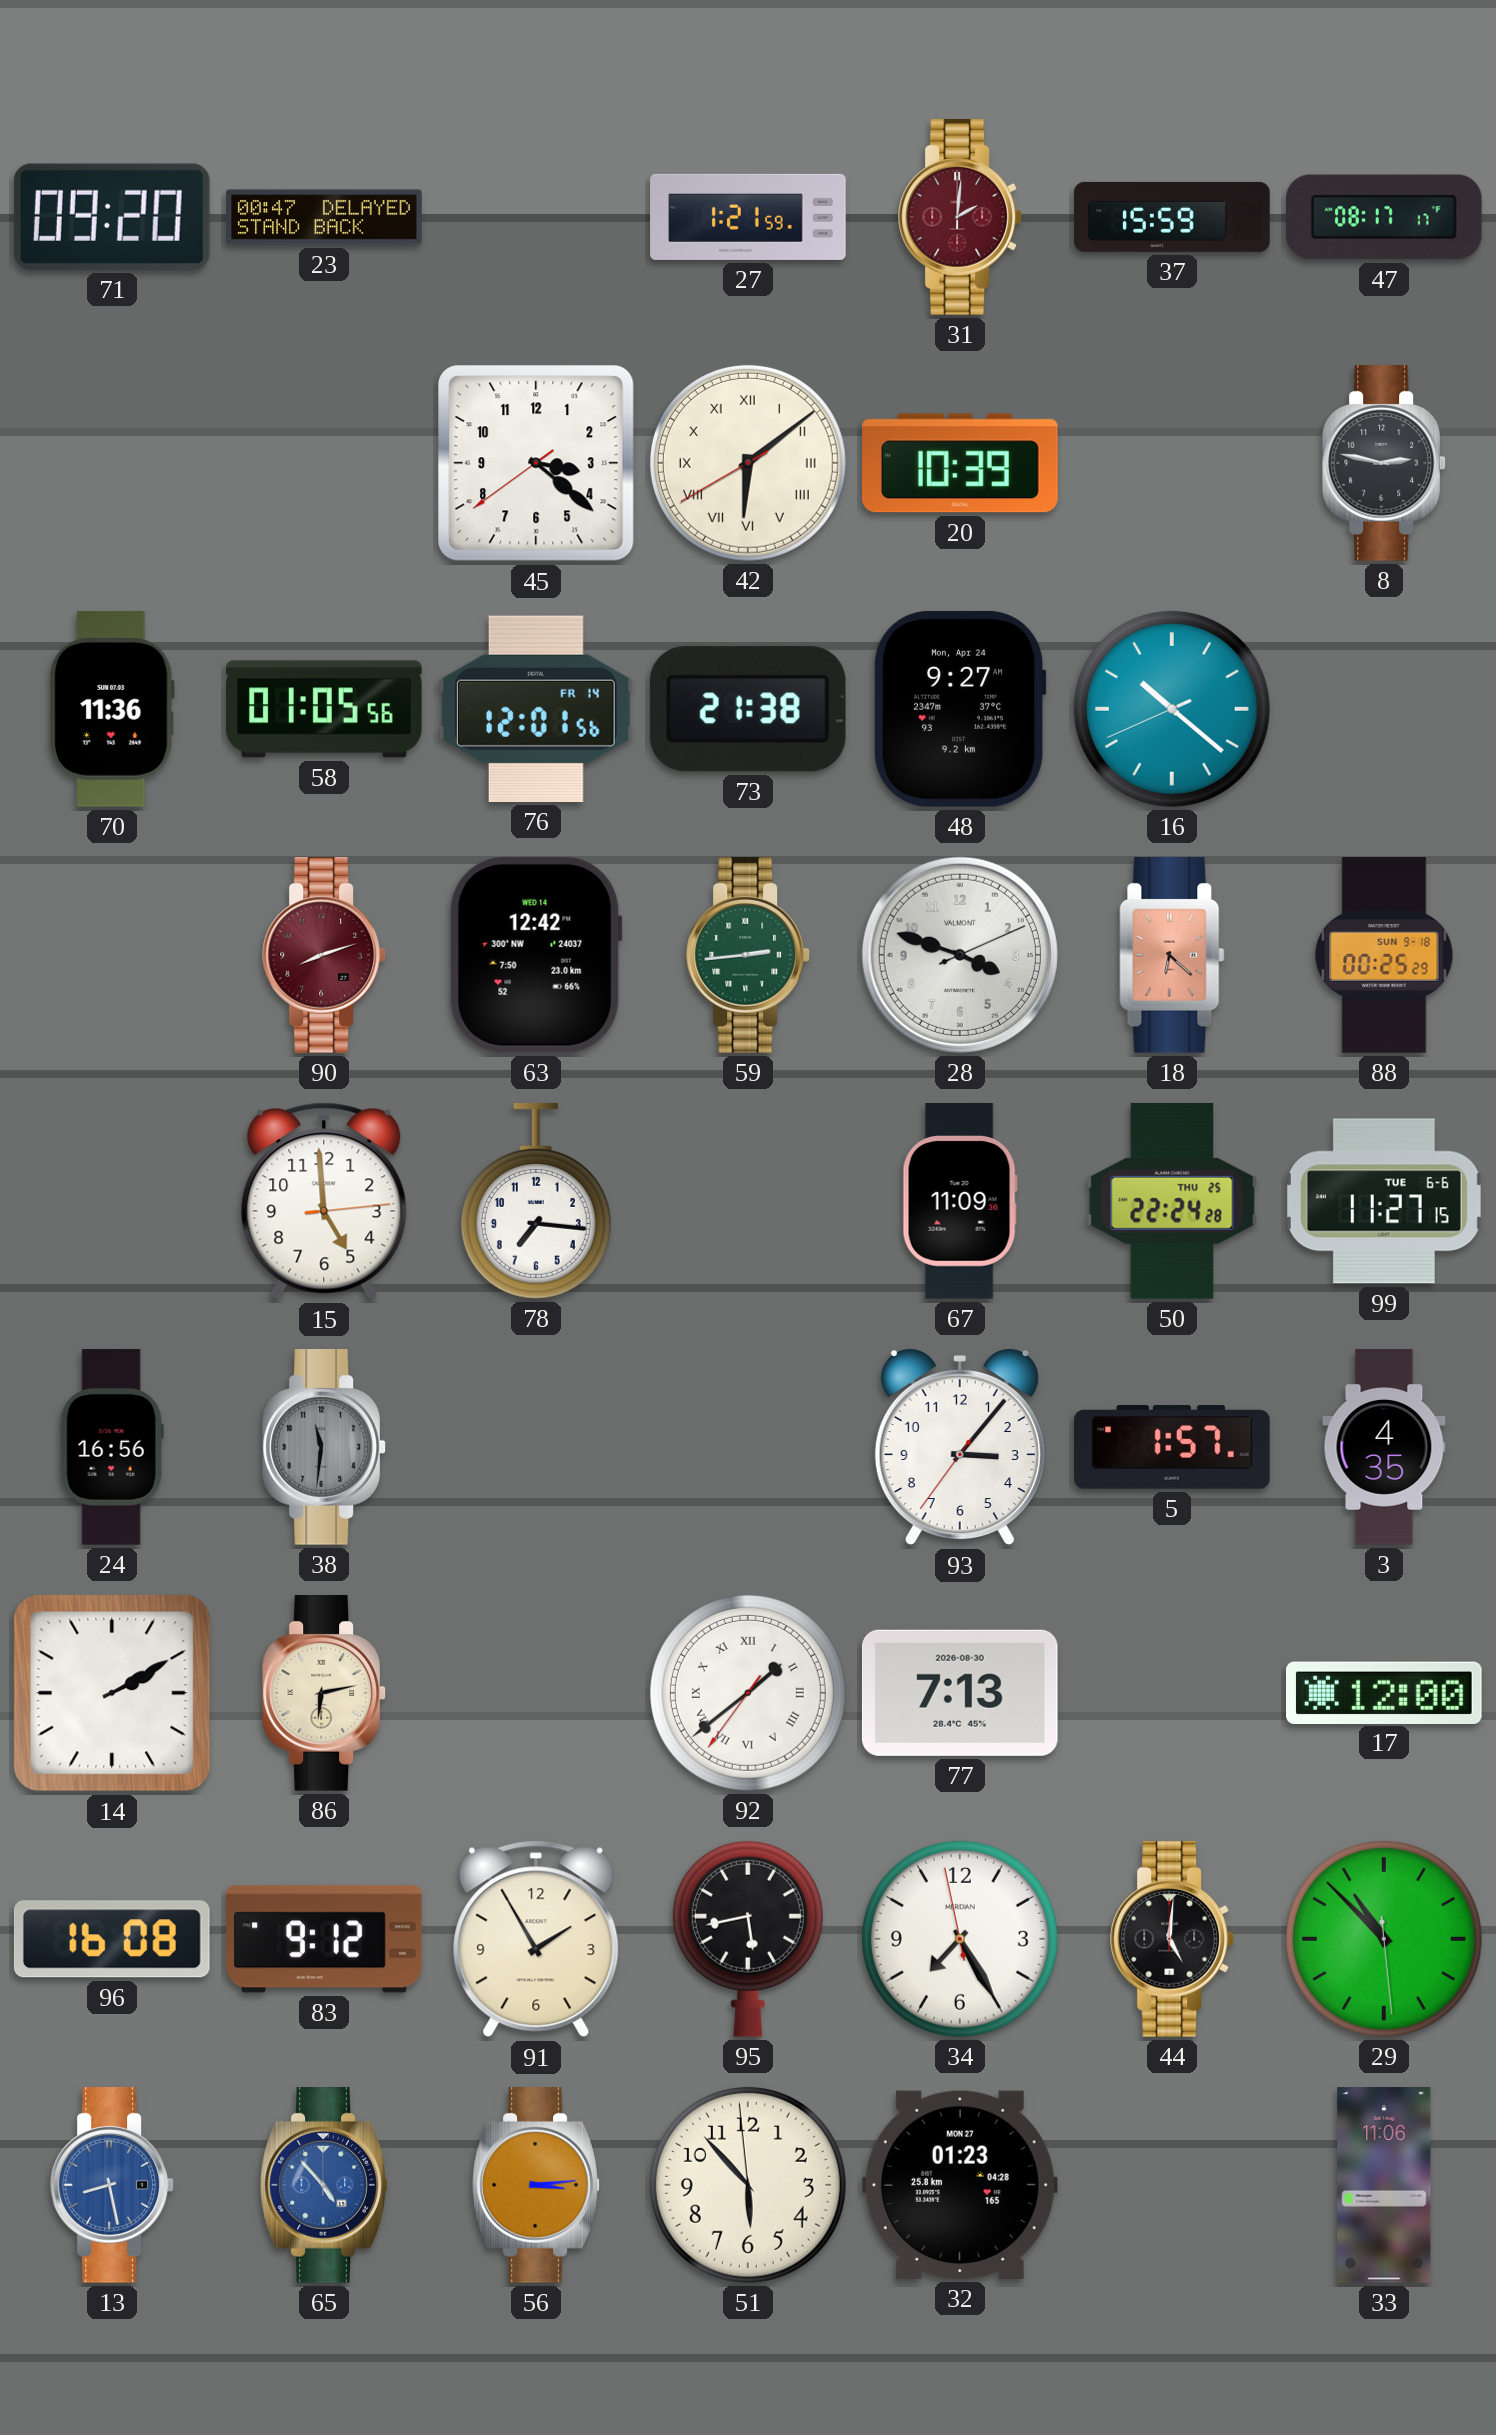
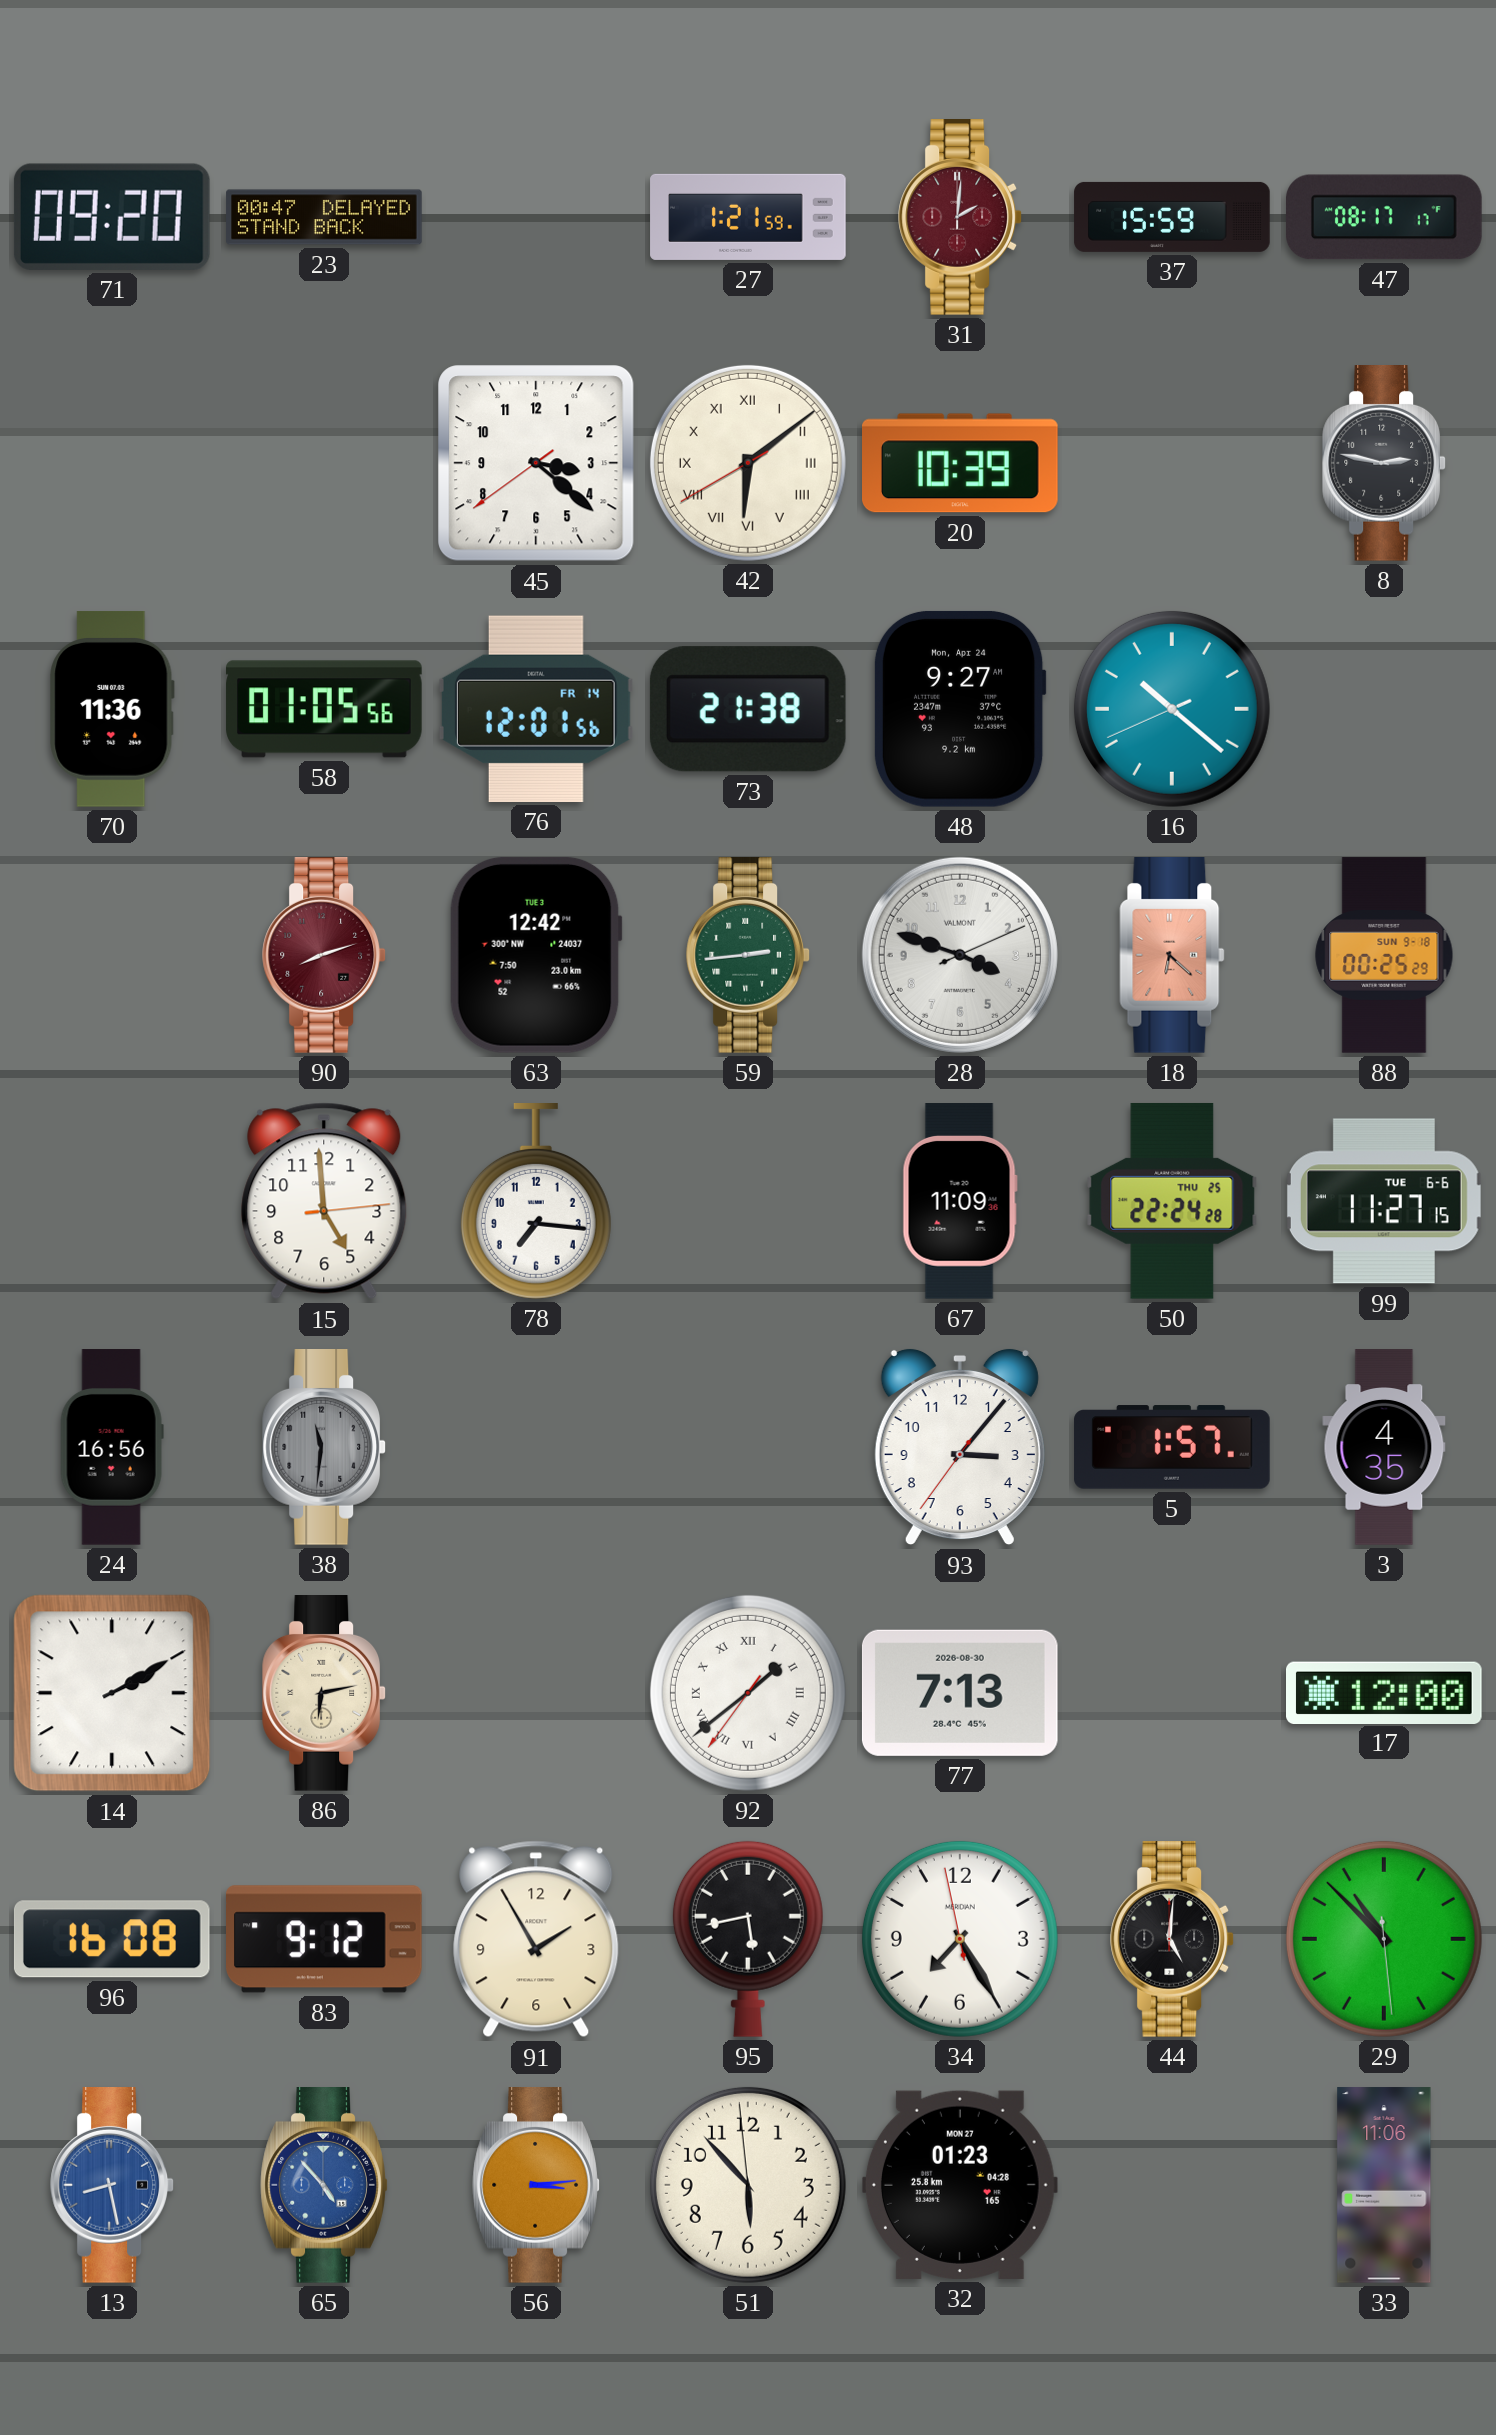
63 date: WED 14 -> TUE 3 (536, 955)
